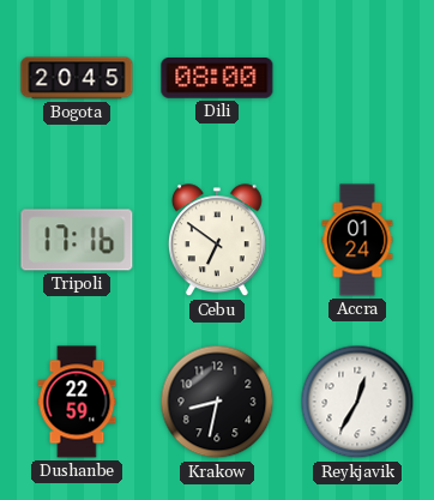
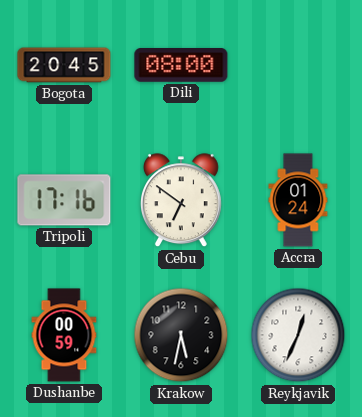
Dushanbe: 22:59 -> 00:59 (64, 335)
Krakow: 8:32 -> 5:32 (181, 335)
Reykjavik: 12:35 -> 12:34 (298, 335)
